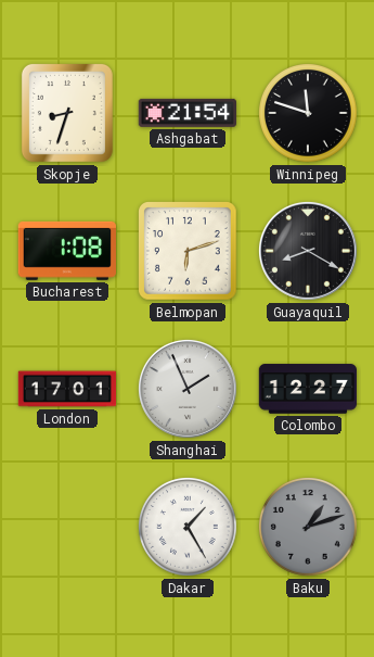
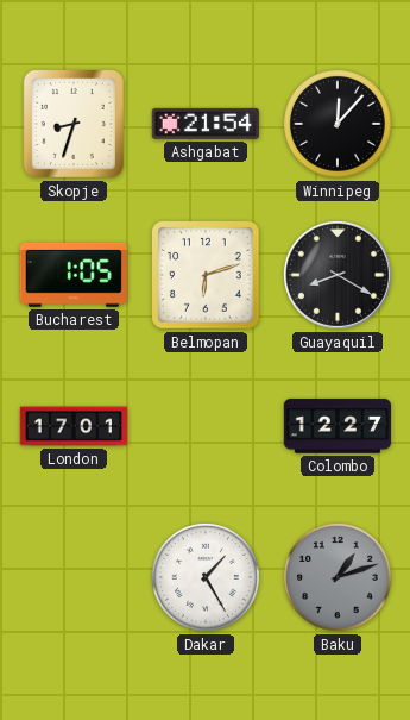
Winnipeg: 11:48 -> 12:07 (339, 125)
Bucharest: 1:08 -> 1:05 (74, 275)
Shanghai: 1:56 -> none (188, 389)
